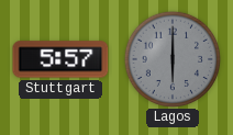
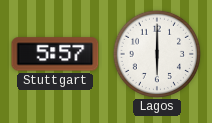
Lagos dial: grey -> white (156, 53)
